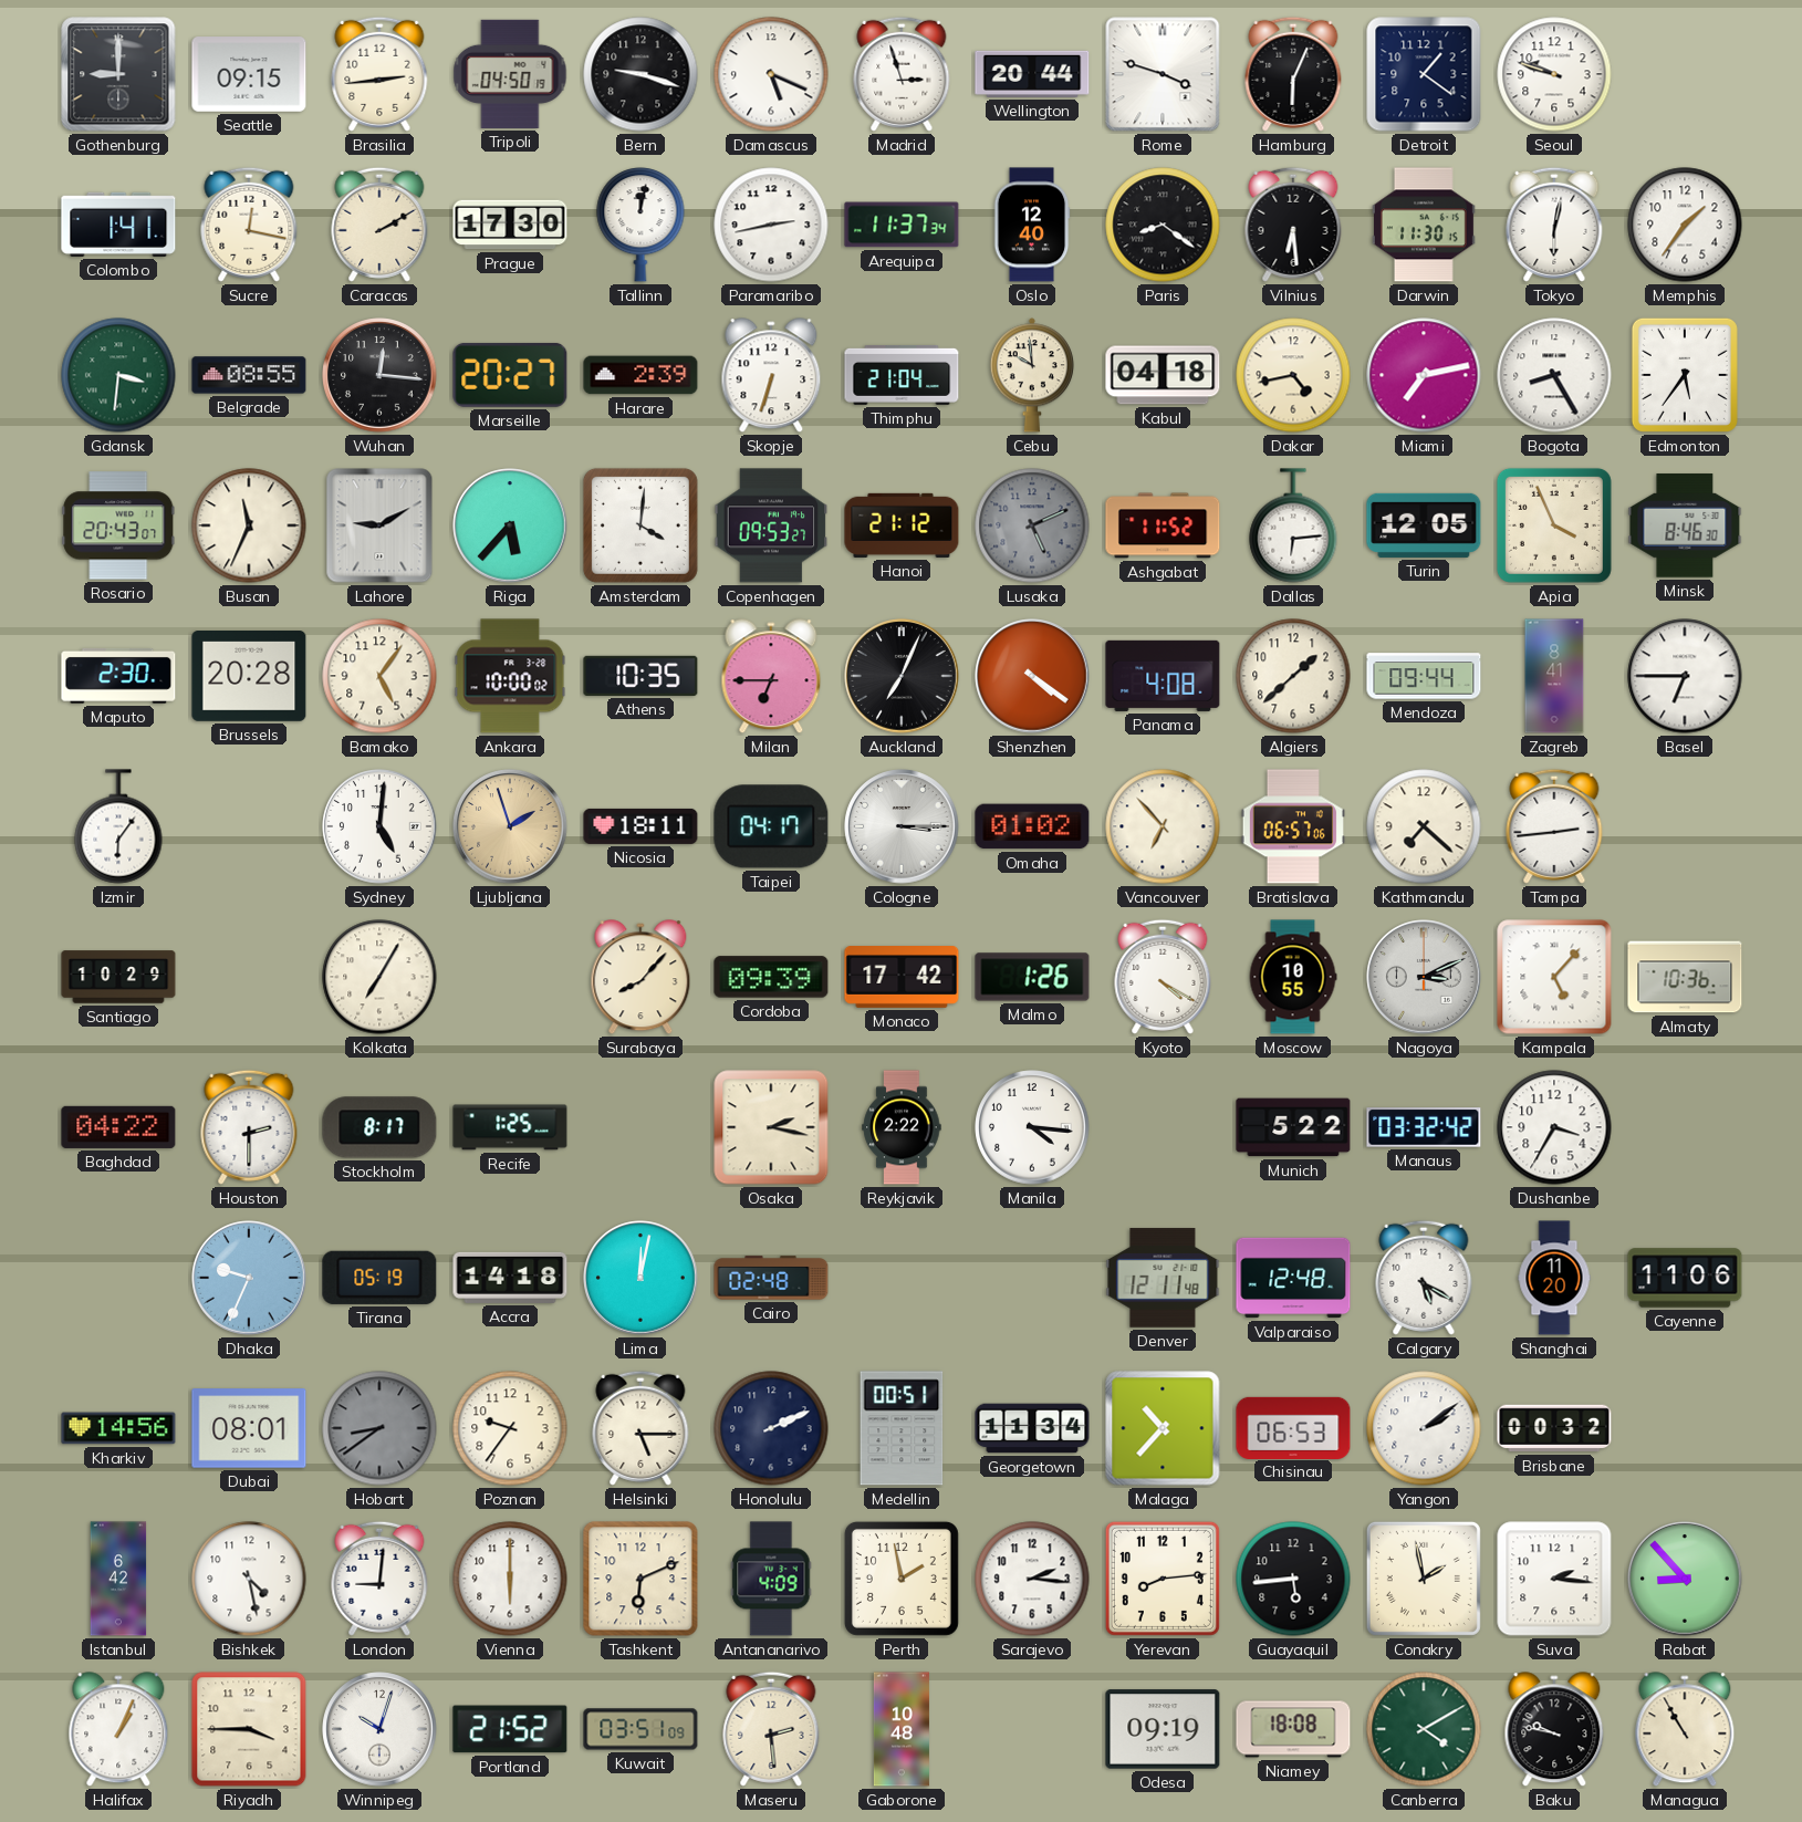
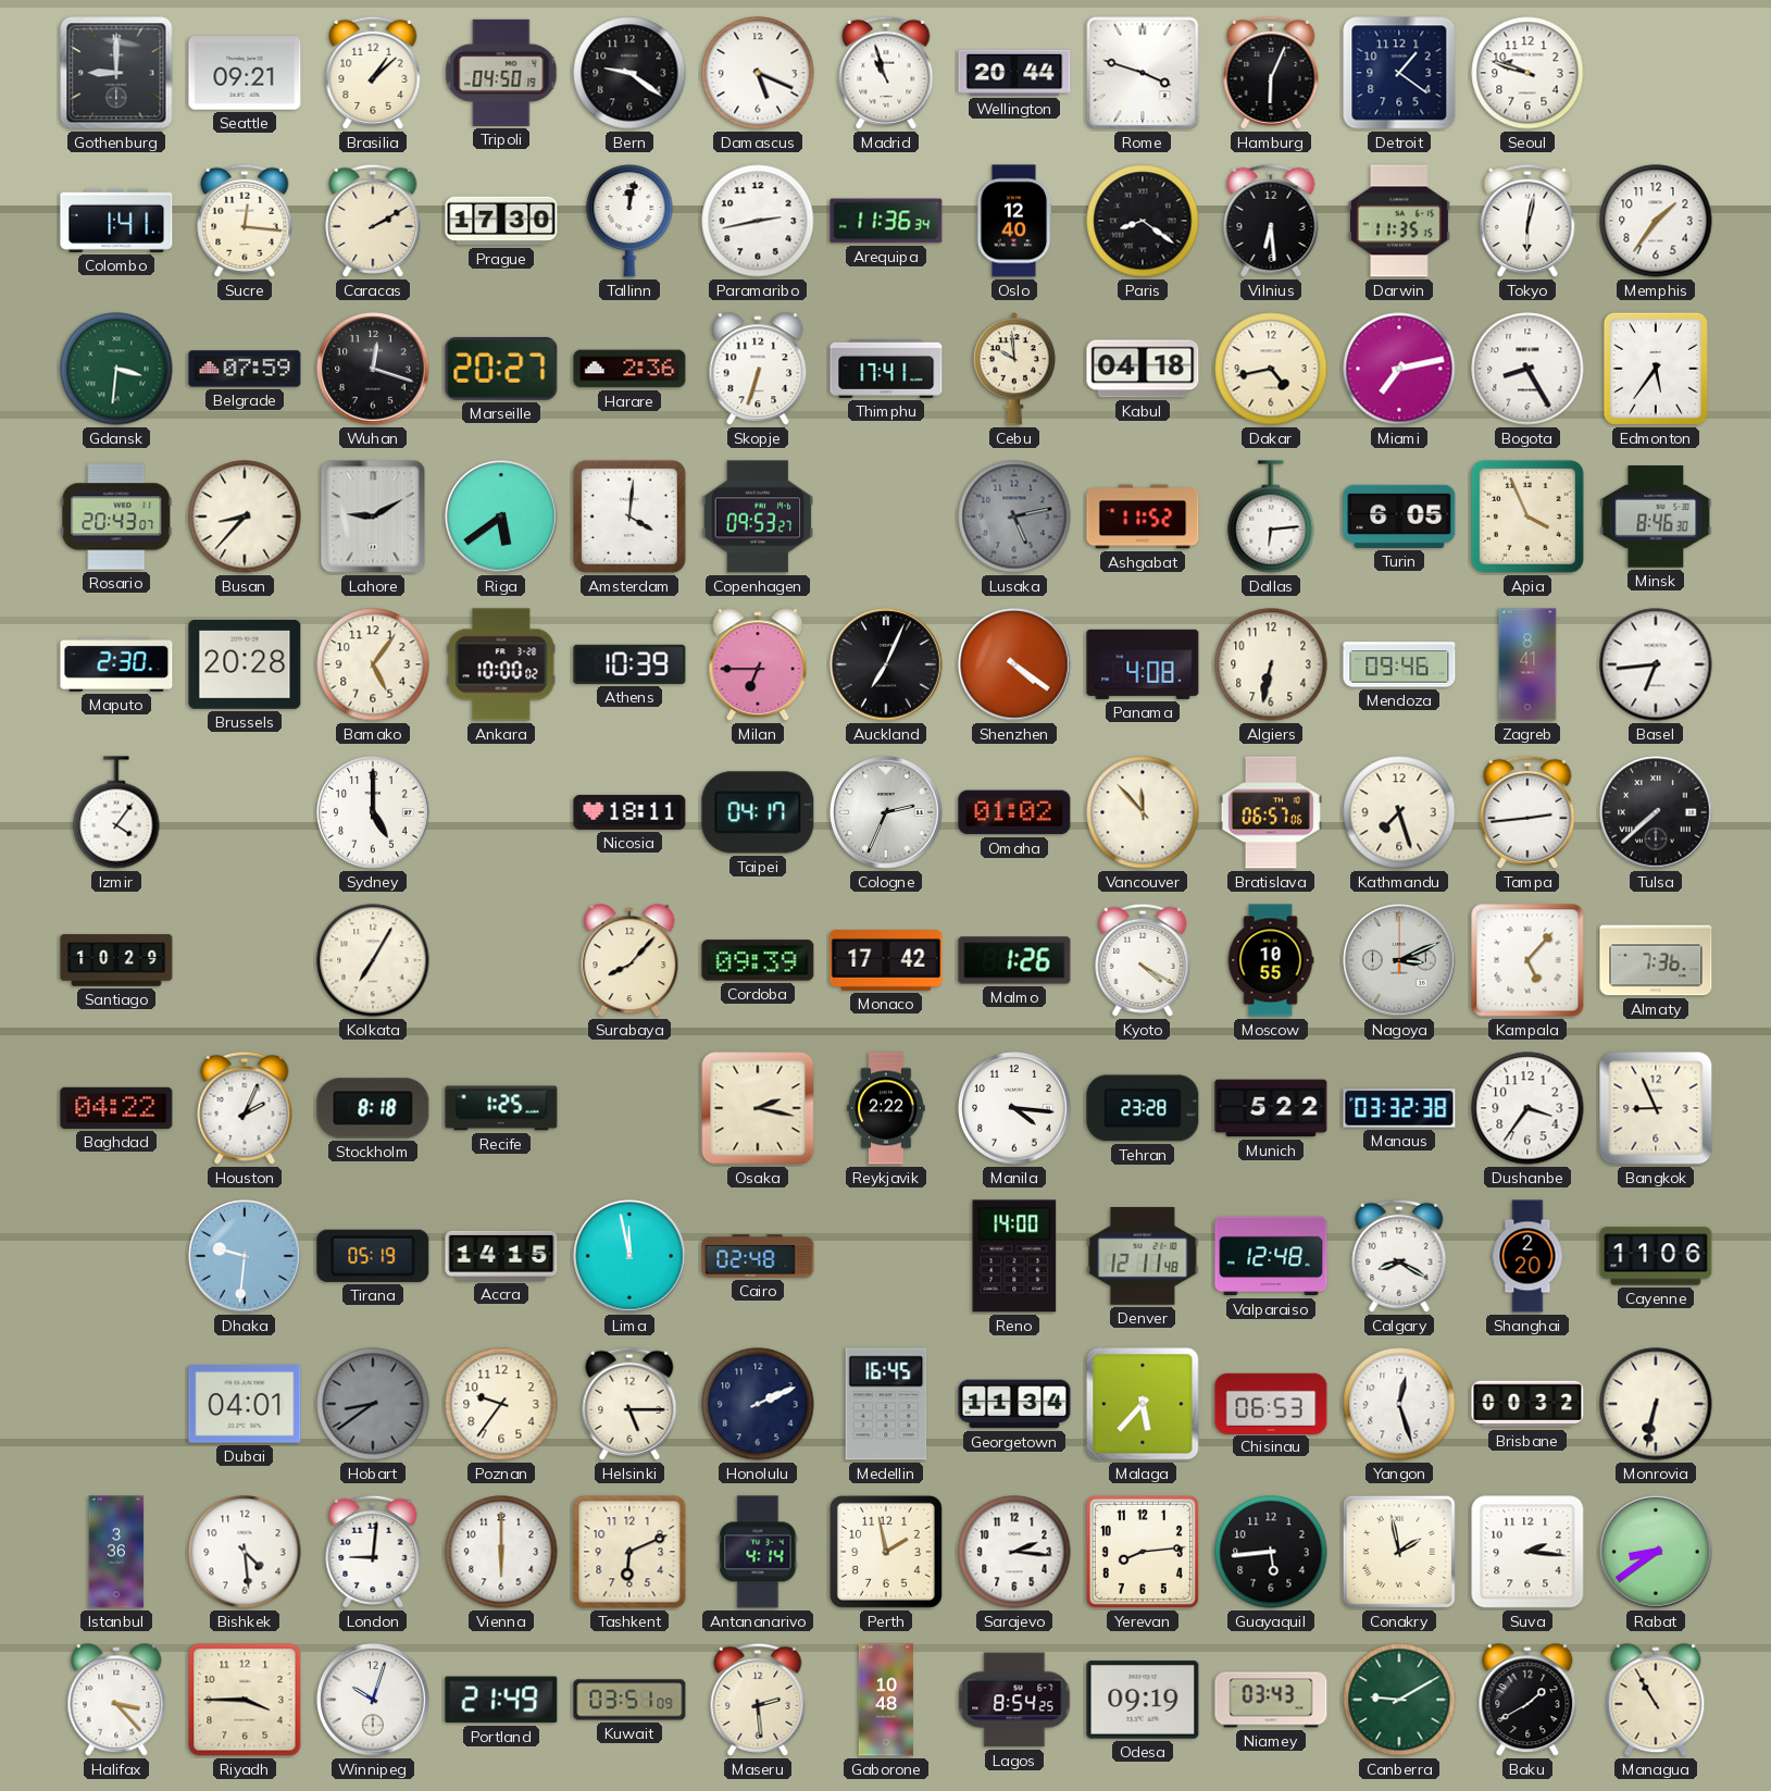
Seattle: 09:15 -> 09:21 (245, 73)
Brasilia: 2:44 -> 1:08 (373, 73)
Bern: 9:18 -> 9:21 (629, 73)
Madrid: 2:57 -> 10:57 (886, 73)
Sucre: 12:17 -> 12:16 (245, 221)
Arequipa: 11:37 -> 11:36 (886, 221)
Darwin: 11:30 -> 11:35 (1399, 221)
Belgrade: 08:55 -> 07:59 (245, 369)
Wuhan: 12:16 -> 12:18 (373, 369)
Harare: 2:39 -> 2:36 (629, 369)
Thimphu: 21:04 -> 17:41 (886, 369)
Busan: 11:34 -> 8:37 (245, 517)
Riga: 5:37 -> 5:39 (501, 517)
Hanoi: 21:12 -> none (902, 525)
Lusaka: 5:11 -> 5:13 (1014, 517)
Turin: 12:05 -> 6:05 (1399, 517)
Athens: 10:35 -> 10:39 (629, 664)
Algiers: 1:38 -> 6:32 (1271, 664)
Mendoza: 09:44 -> 09:46 (1399, 664)
Basel: 6:45 -> 6:44 (1656, 664)
Izmir: 6:06 -> 4:06 (116, 812)
Sydney: 5:01 -> 5:00 (373, 812)
Ljubljana: 1:57 -> none (510, 826)
Cologne: 3:15 -> 2:34 (886, 812)
Vancouver: 6:53 -> 11:53 (1143, 812)
Kathmandu: 7:22 -> 7:27 (1399, 812)
Tulsa: none -> 7:38 (1656, 812)
Almaty: 10:36 -> 7:36 (1656, 960)
Houston: 2:30 -> 2:04 (245, 1108)
Stockholm: 8:17 -> 8:18 (373, 1108)
Tehran: none -> 23:28 (1143, 1108)
Manaus: 03:32:42 -> 03:32:38 (1399, 1108)
Dushanbe: 3:35 -> 3:36 (1527, 1108)
Bangkok: none -> 8:56 (1656, 1108)
Dhaka: 9:34 -> 9:31 (245, 1256)
Accra: 14:18 -> 14:15 (501, 1256)
Lima: 12:02 -> 11:58 (629, 1256)
Reno: none -> 14:00 (1014, 1256)
Calgary: 5:20 -> 8:20 (1399, 1256)
Shanghai: 11:20 -> 2:20 (1527, 1256)
Kharkiv: 14:56 -> none (118, 1428)
Dubai: 08:01 -> 04:01 (245, 1404)
Medellin: 00:51 -> 16:45 (886, 1404)
Malaga: 10:37 -> 5:37 (1143, 1404)
Yangon: 2:09 -> 12:27 (1399, 1404)
Monrovia: none -> 6:32 (1656, 1404)
Istanbul: 6:42 -> 3:36 (116, 1552)
Bishkek: 4:28 -> 4:29 (245, 1552)
Antananarivo: 4:09 -> 4:14 (758, 1552)
Rabat: 8:53 -> 8:39 (1656, 1552)
Halifax: 1:04 -> 3:23 (116, 1701)
Portland: 21:52 -> 21:49 (501, 1700)
Lagos: none -> 8:54 (1014, 1700)
Niamey: 18:08 -> 03:43 (1271, 1700)
Canberra: 4:10 -> 9:10 (1399, 1700)
Baku: 9:47 -> 1:40 (1527, 1701)
